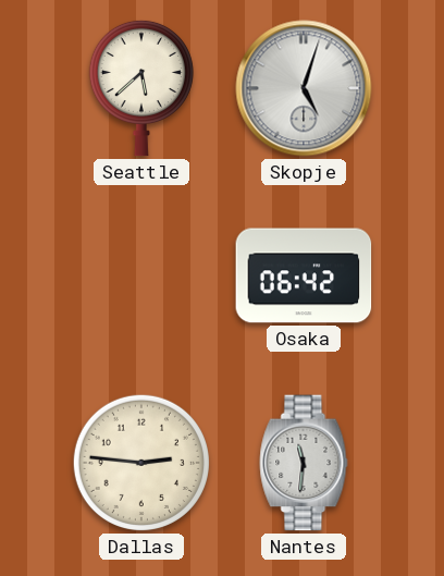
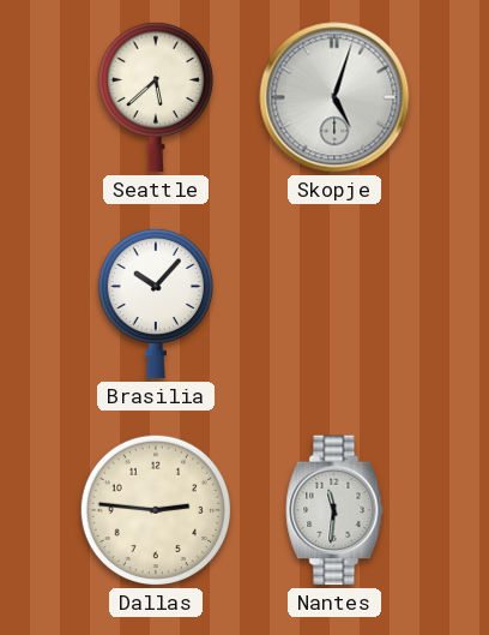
Brasilia: none -> 10:07 (156, 304)
Osaka: 06:42 -> none (304, 275)
